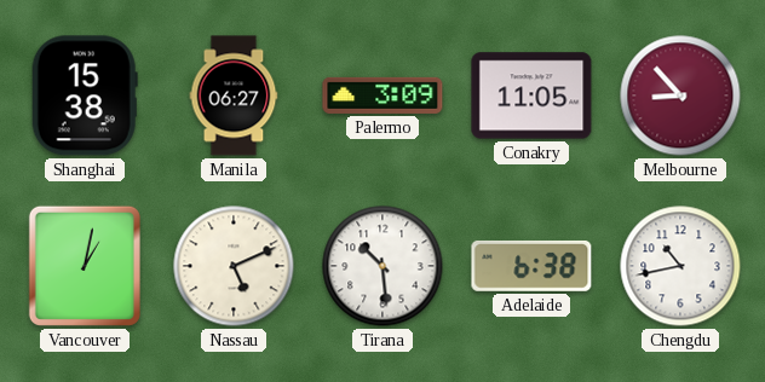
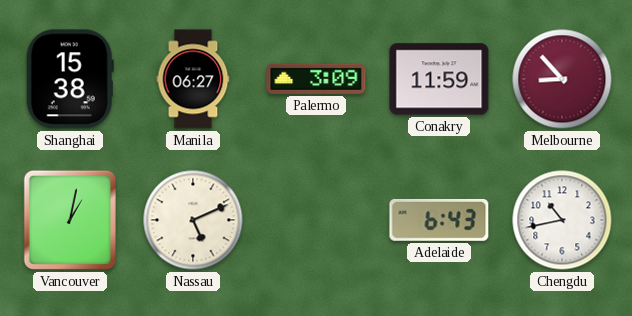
Conakry: 11:05 -> 11:59 (439, 79)
Tirana: 10:29 -> none (382, 266)
Adelaide: 6:38 -> 6:43 (439, 220)
